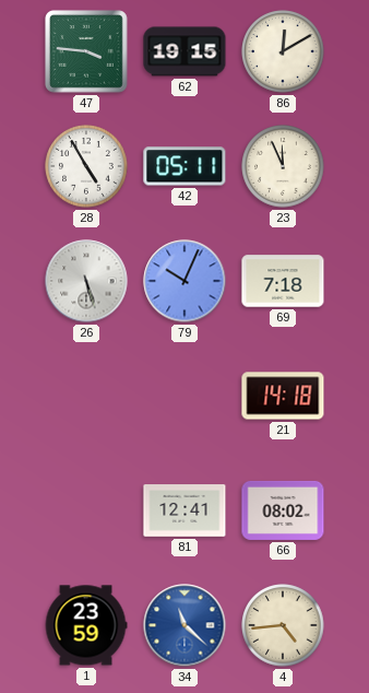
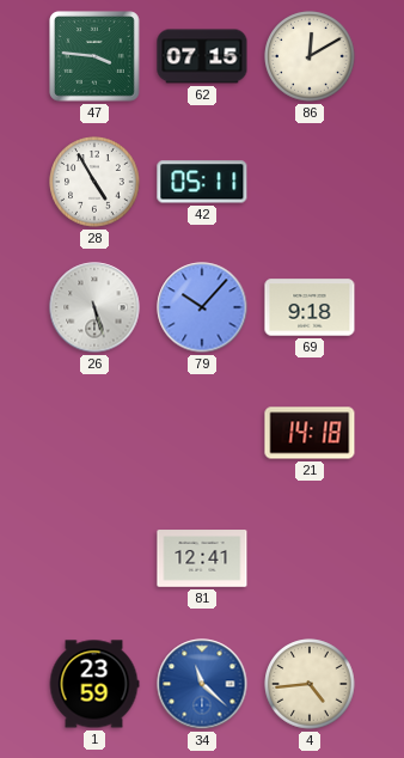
62: 19:15 -> 07:15 (202, 56)
23: 11:56 -> none (283, 166)
79: 10:04 -> 10:07 (202, 307)
69: 7:18 -> 9:18 (310, 307)
66: 08:02 -> none (283, 510)
